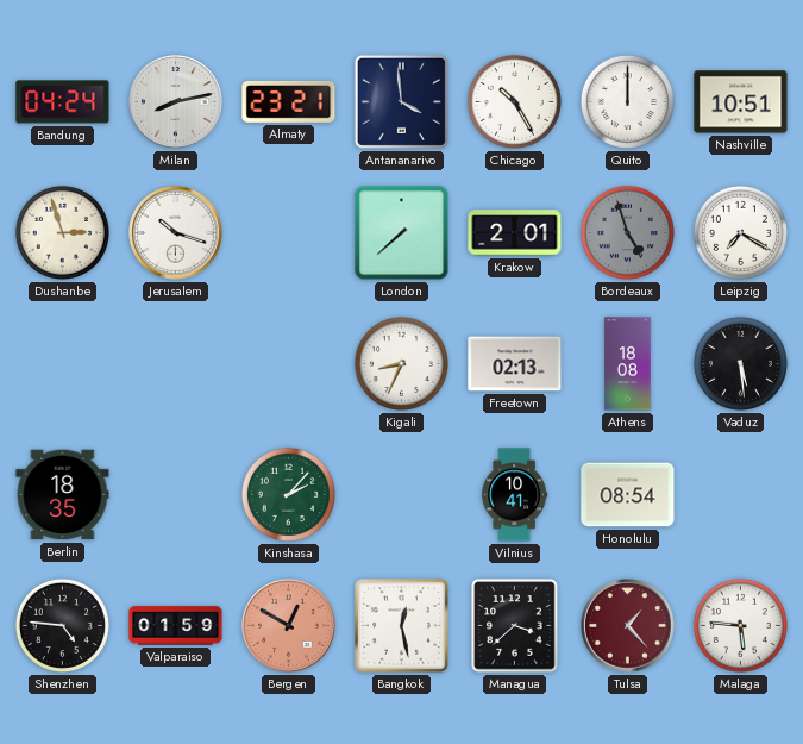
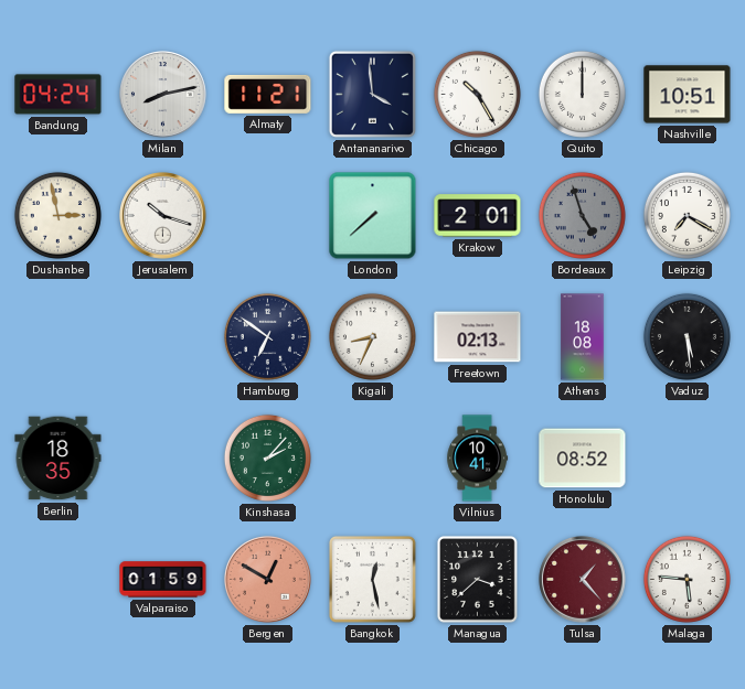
Almaty: 23:21 -> 11:21 (268, 94)
Dushanbe: 2:57 -> 2:58 (57, 215)
Hamburg: none -> 6:51 (267, 336)
Honolulu: 08:54 -> 08:52 (583, 459)
Shenzhen: 4:46 -> none (62, 625)
